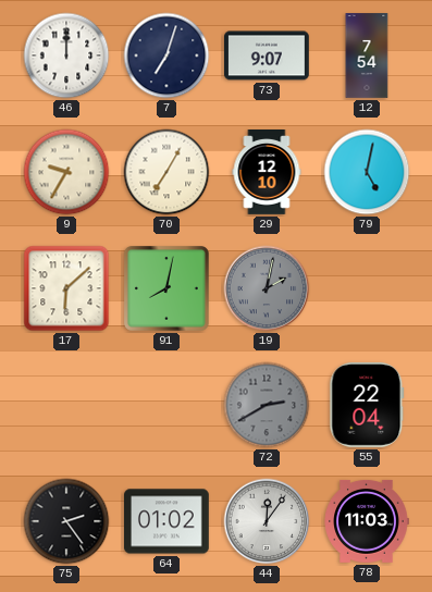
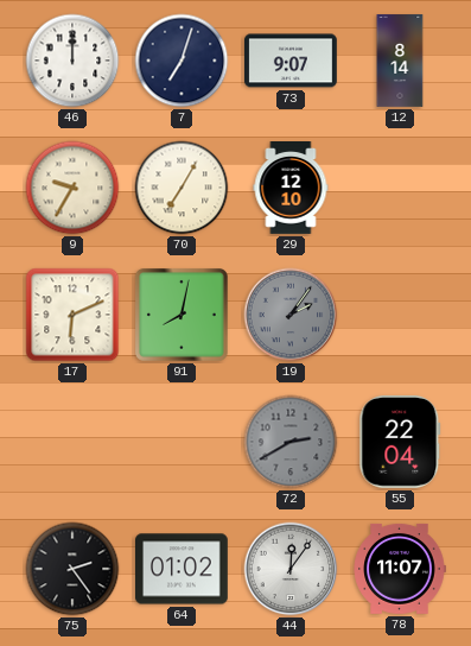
12: 7:54 -> 8:14 (400, 61)
79: 5:02 -> none (367, 172)
17: 6:08 -> 6:11 (72, 315)
19: 2:02 -> 2:06 (291, 315)
78: 11:03 -> 11:07 (400, 569)
